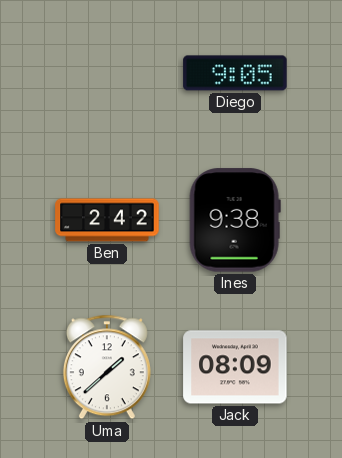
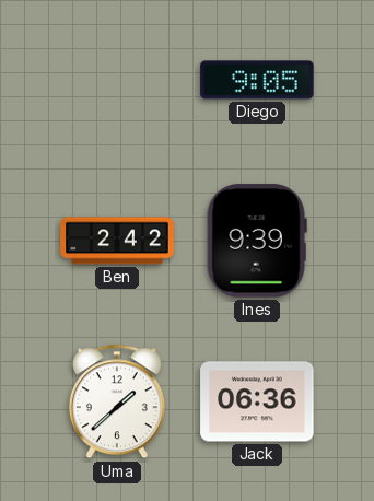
Ines: 9:38 -> 9:39 (257, 241)
Jack: 08:09 -> 06:36 (257, 401)
